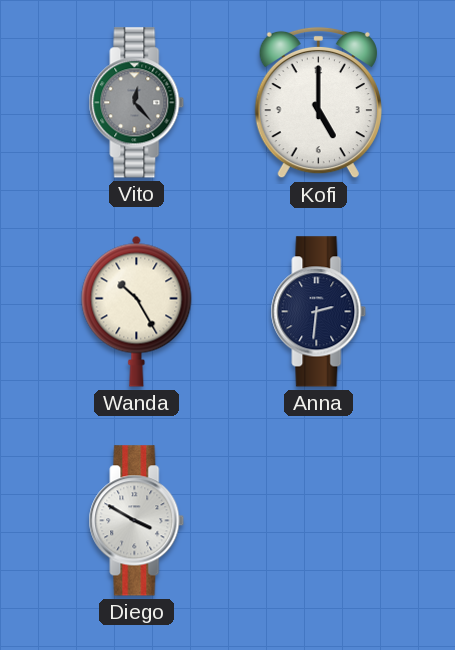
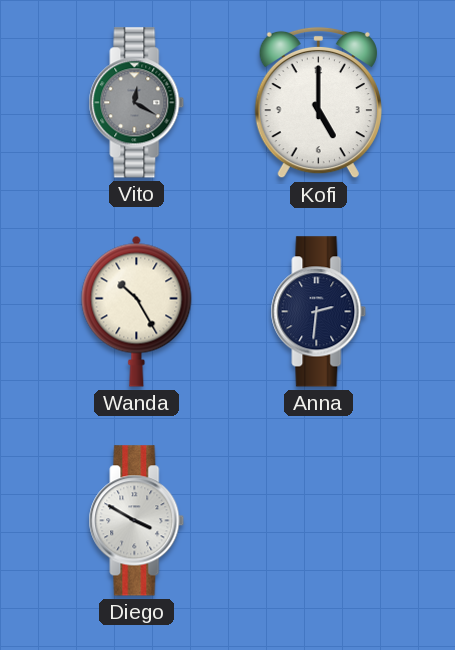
Vito: 12:23 -> 12:20 (137, 103)
